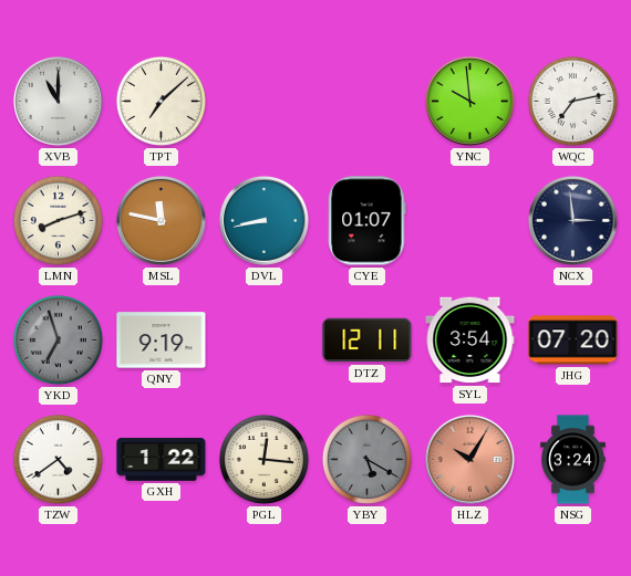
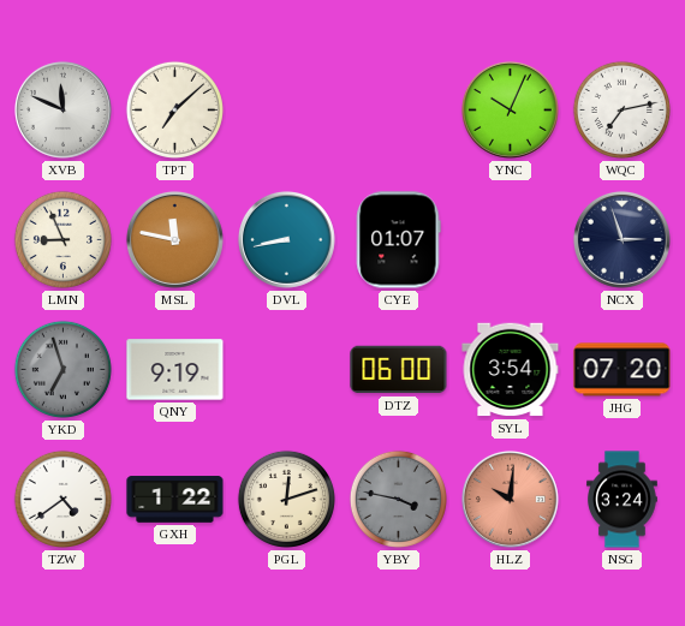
XVB: 11:00 -> 11:49 (62, 109)
YNC: 9:59 -> 10:04 (510, 109)
LMN: 8:12 -> 8:56 (62, 239)
NCX: 2:59 -> 2:57 (621, 239)
DTZ: 12:11 -> 06:00 (399, 370)
PGL: 12:16 -> 12:12 (286, 499)
YBY: 5:20 -> 3:47 (398, 499)
HLZ: 10:05 -> 10:01 (510, 499)
